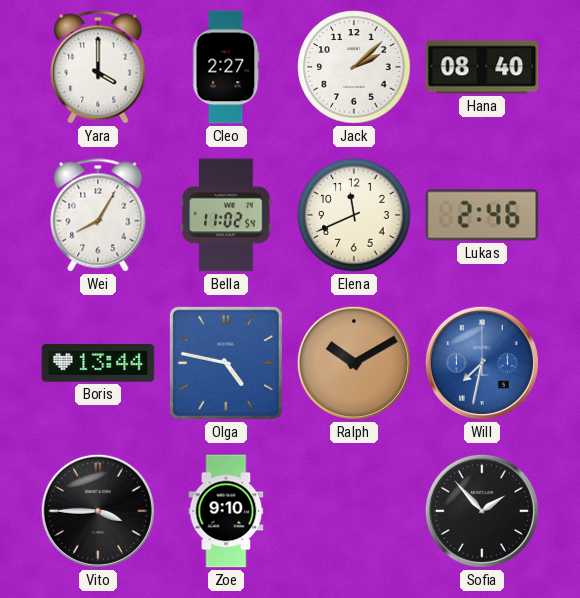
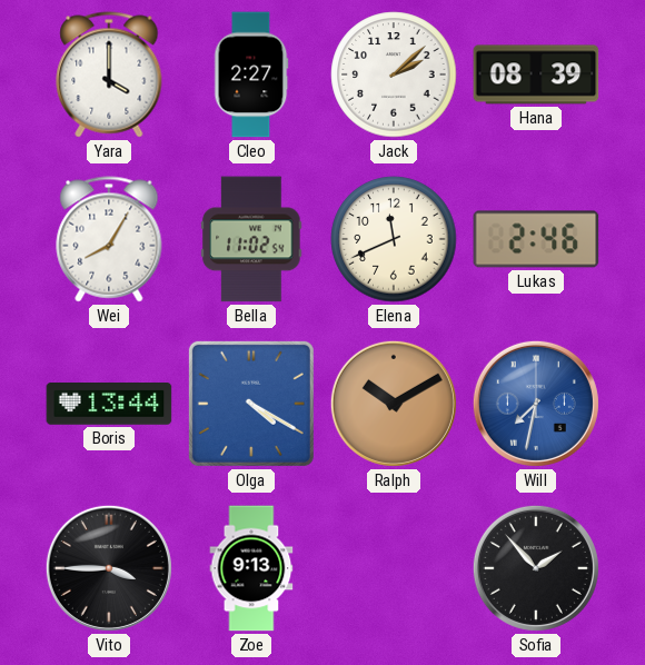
Hana: 08:40 -> 08:39 (536, 75)
Olga: 4:47 -> 4:20 (251, 404)
Zoe: 9:10 -> 9:13 (251, 568)
